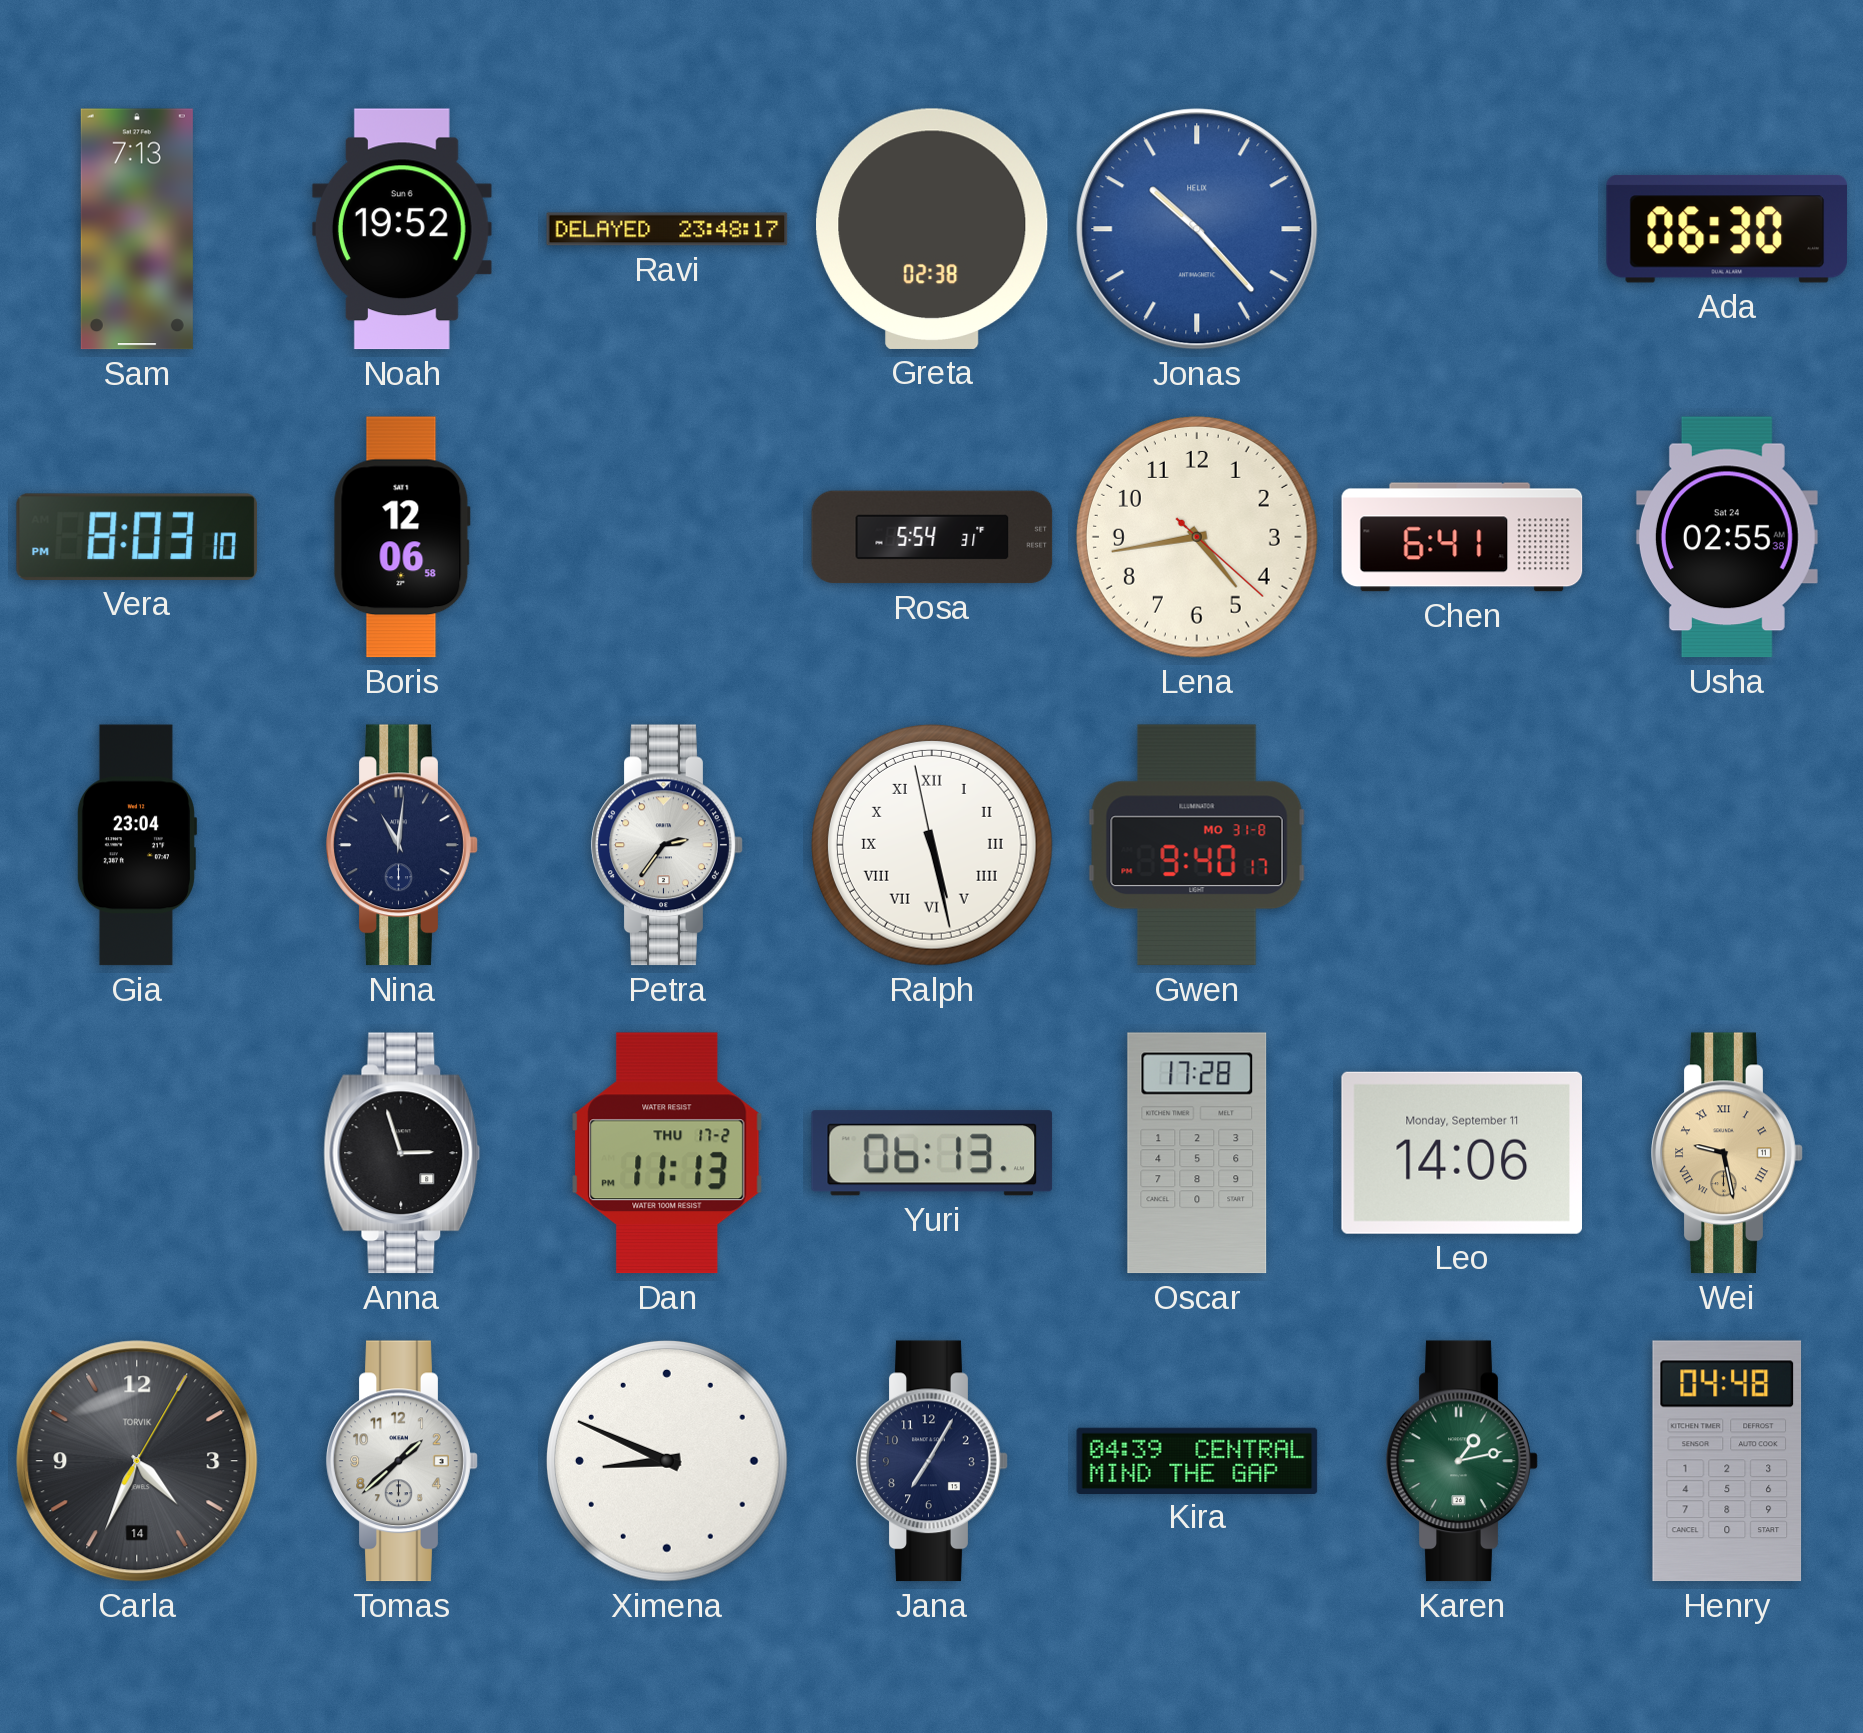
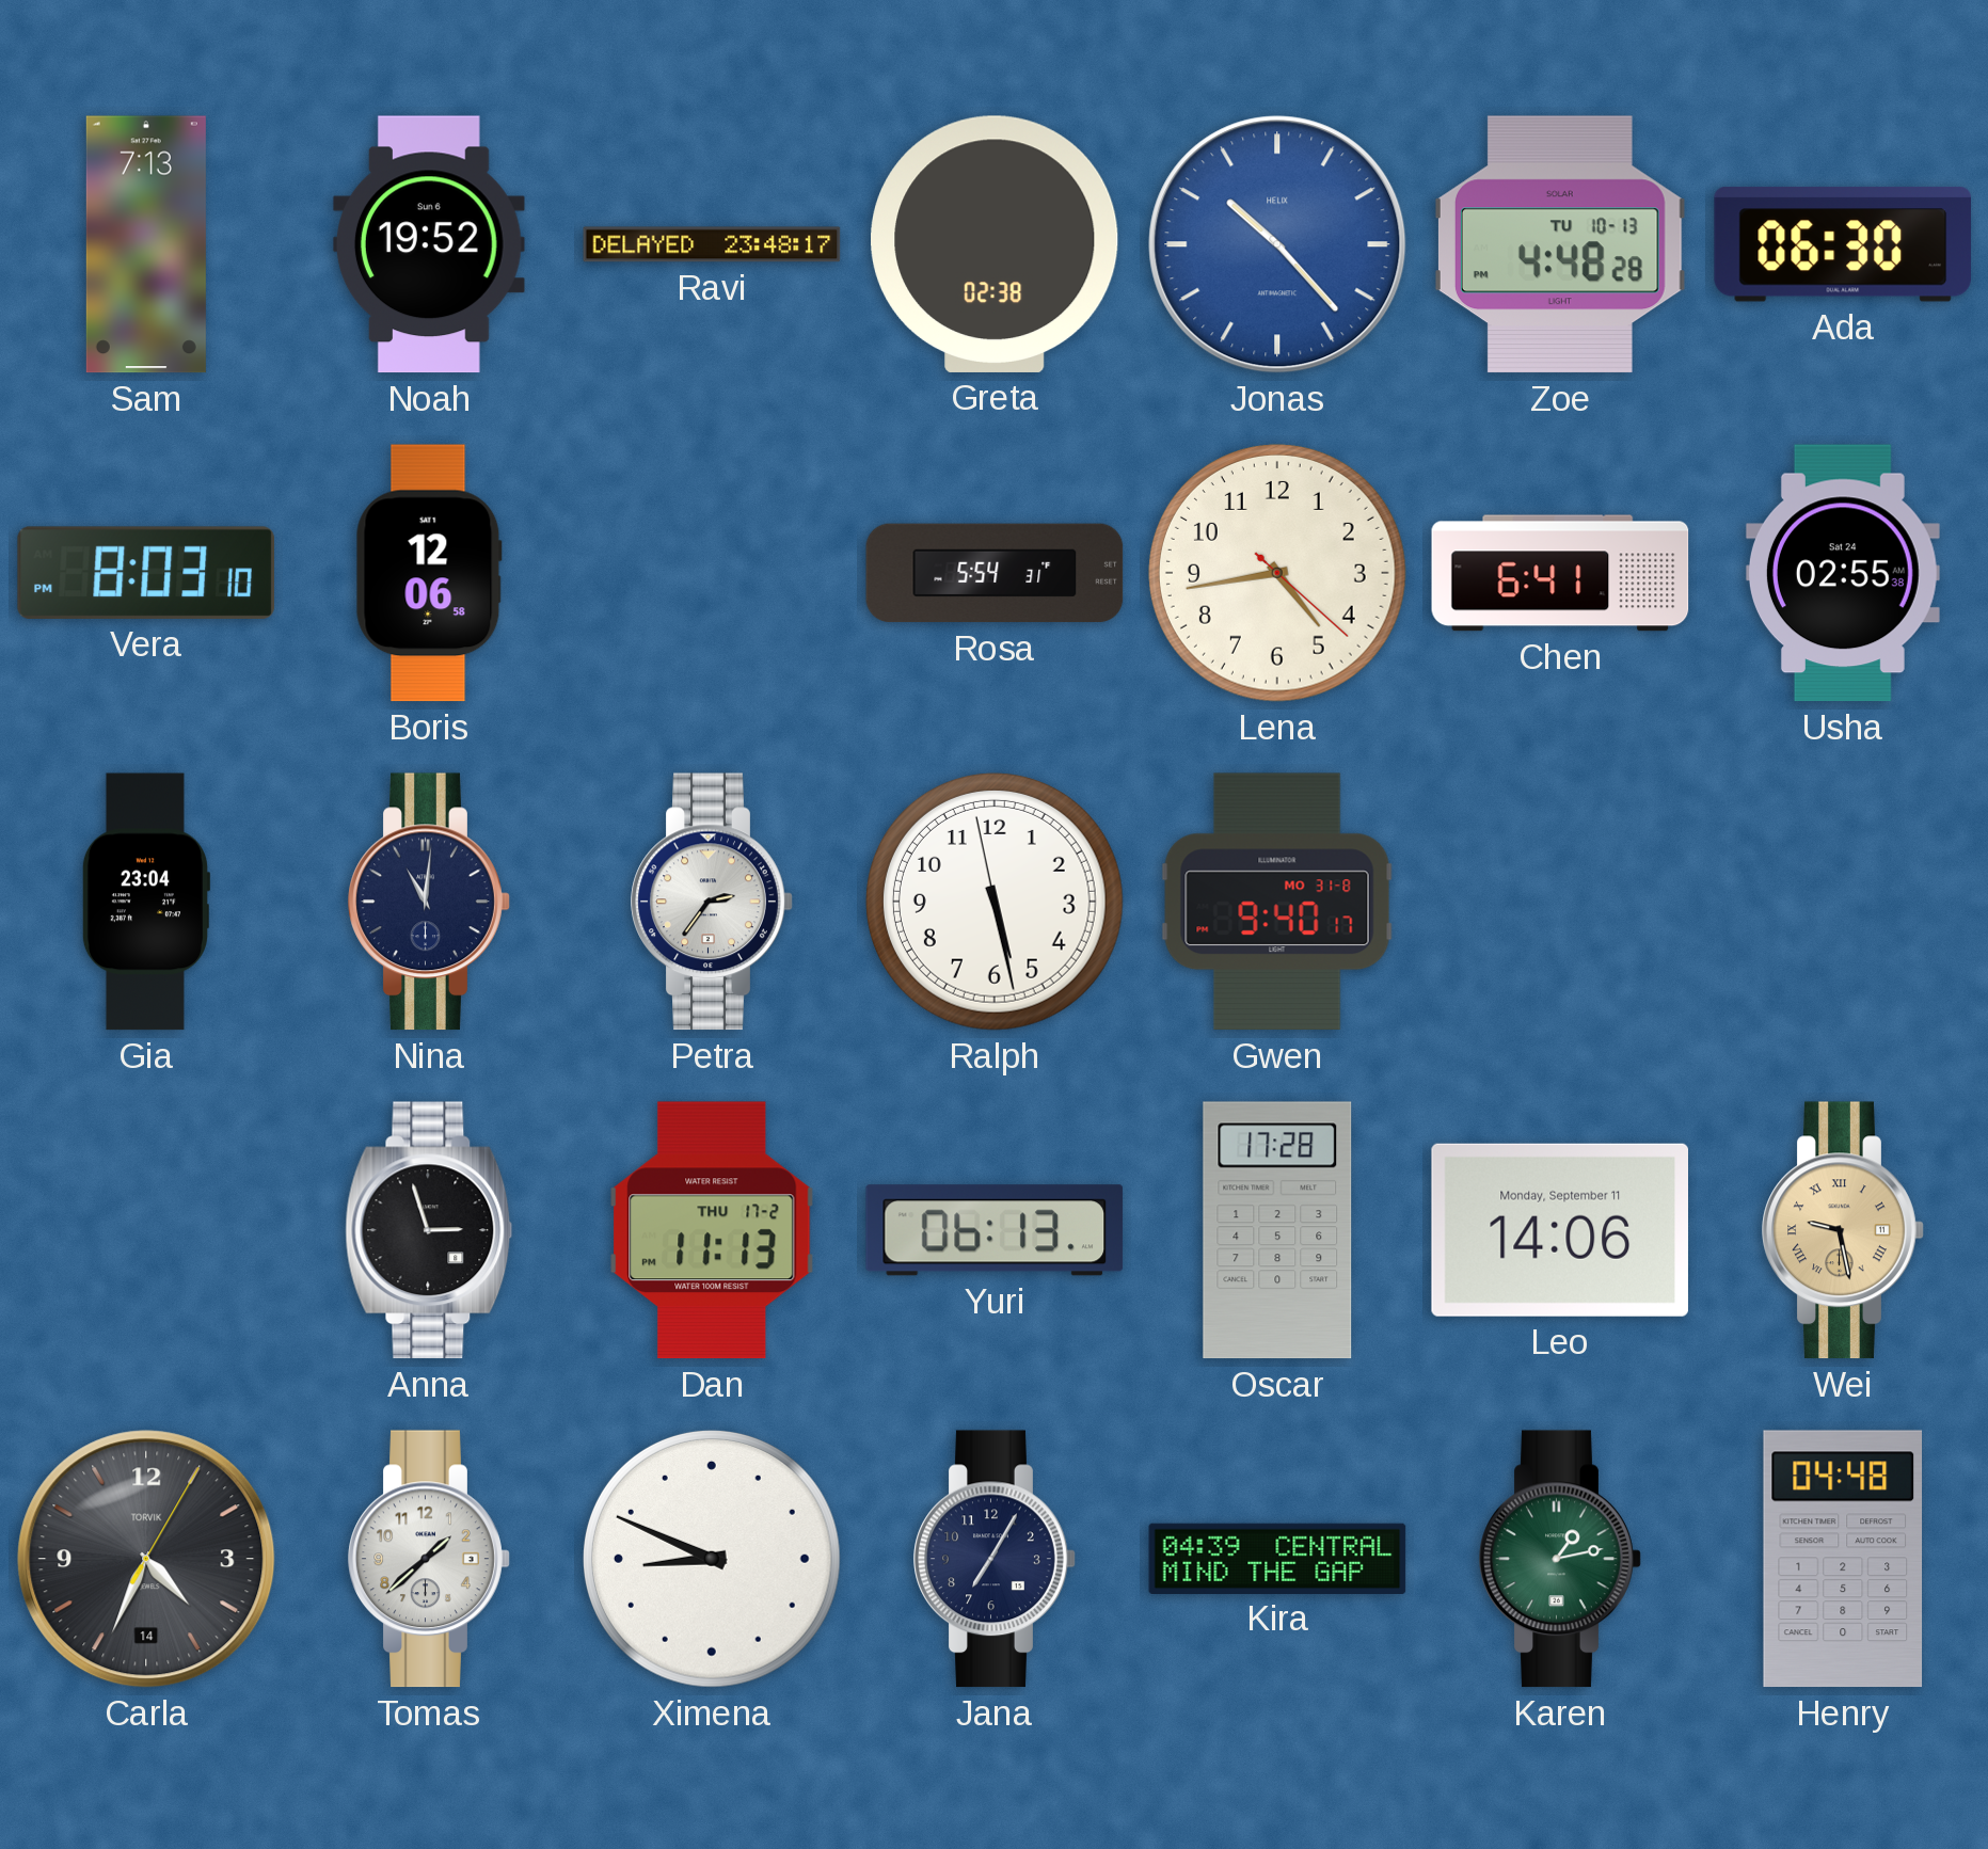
Zoe: none -> 4:48 (1560, 244)
Ralph numerals: Roman -> Arabic (995, 902)
